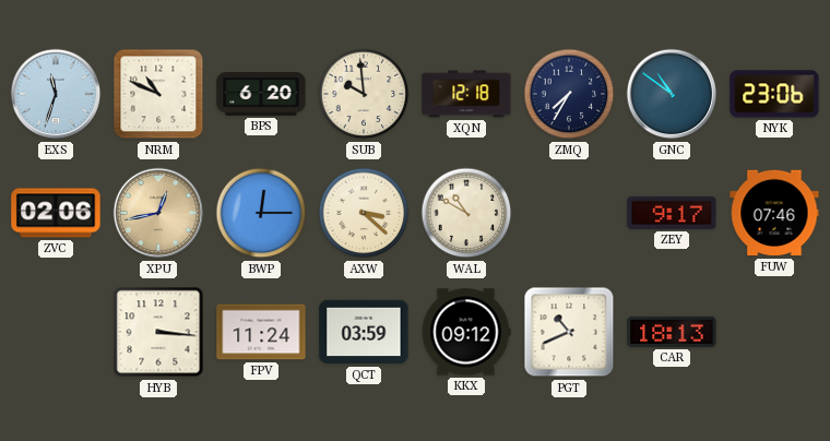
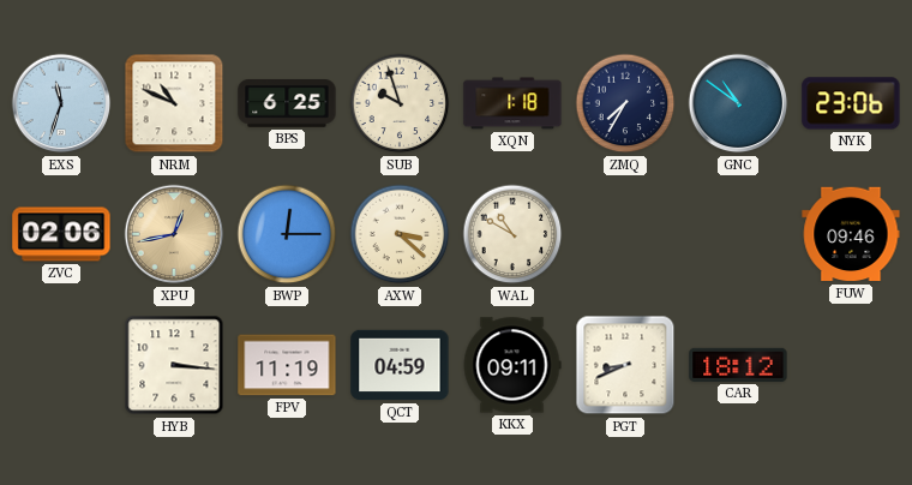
BPS: 6:20 -> 6:25 (287, 103)
SUB: 9:59 -> 9:57 (400, 103)
XQN: 12:18 -> 1:18 (512, 103)
ZEY: 9:17 -> none (672, 213)
FUW: 07:46 -> 09:46 (851, 234)
FPV: 11:24 -> 11:19 (287, 365)
QCT: 03:59 -> 04:59 (400, 365)
KKX: 09:12 -> 09:11 (512, 365)
PGT: 10:41 -> 8:41 (625, 365)
CAR: 18:13 -> 18:12 (738, 365)
